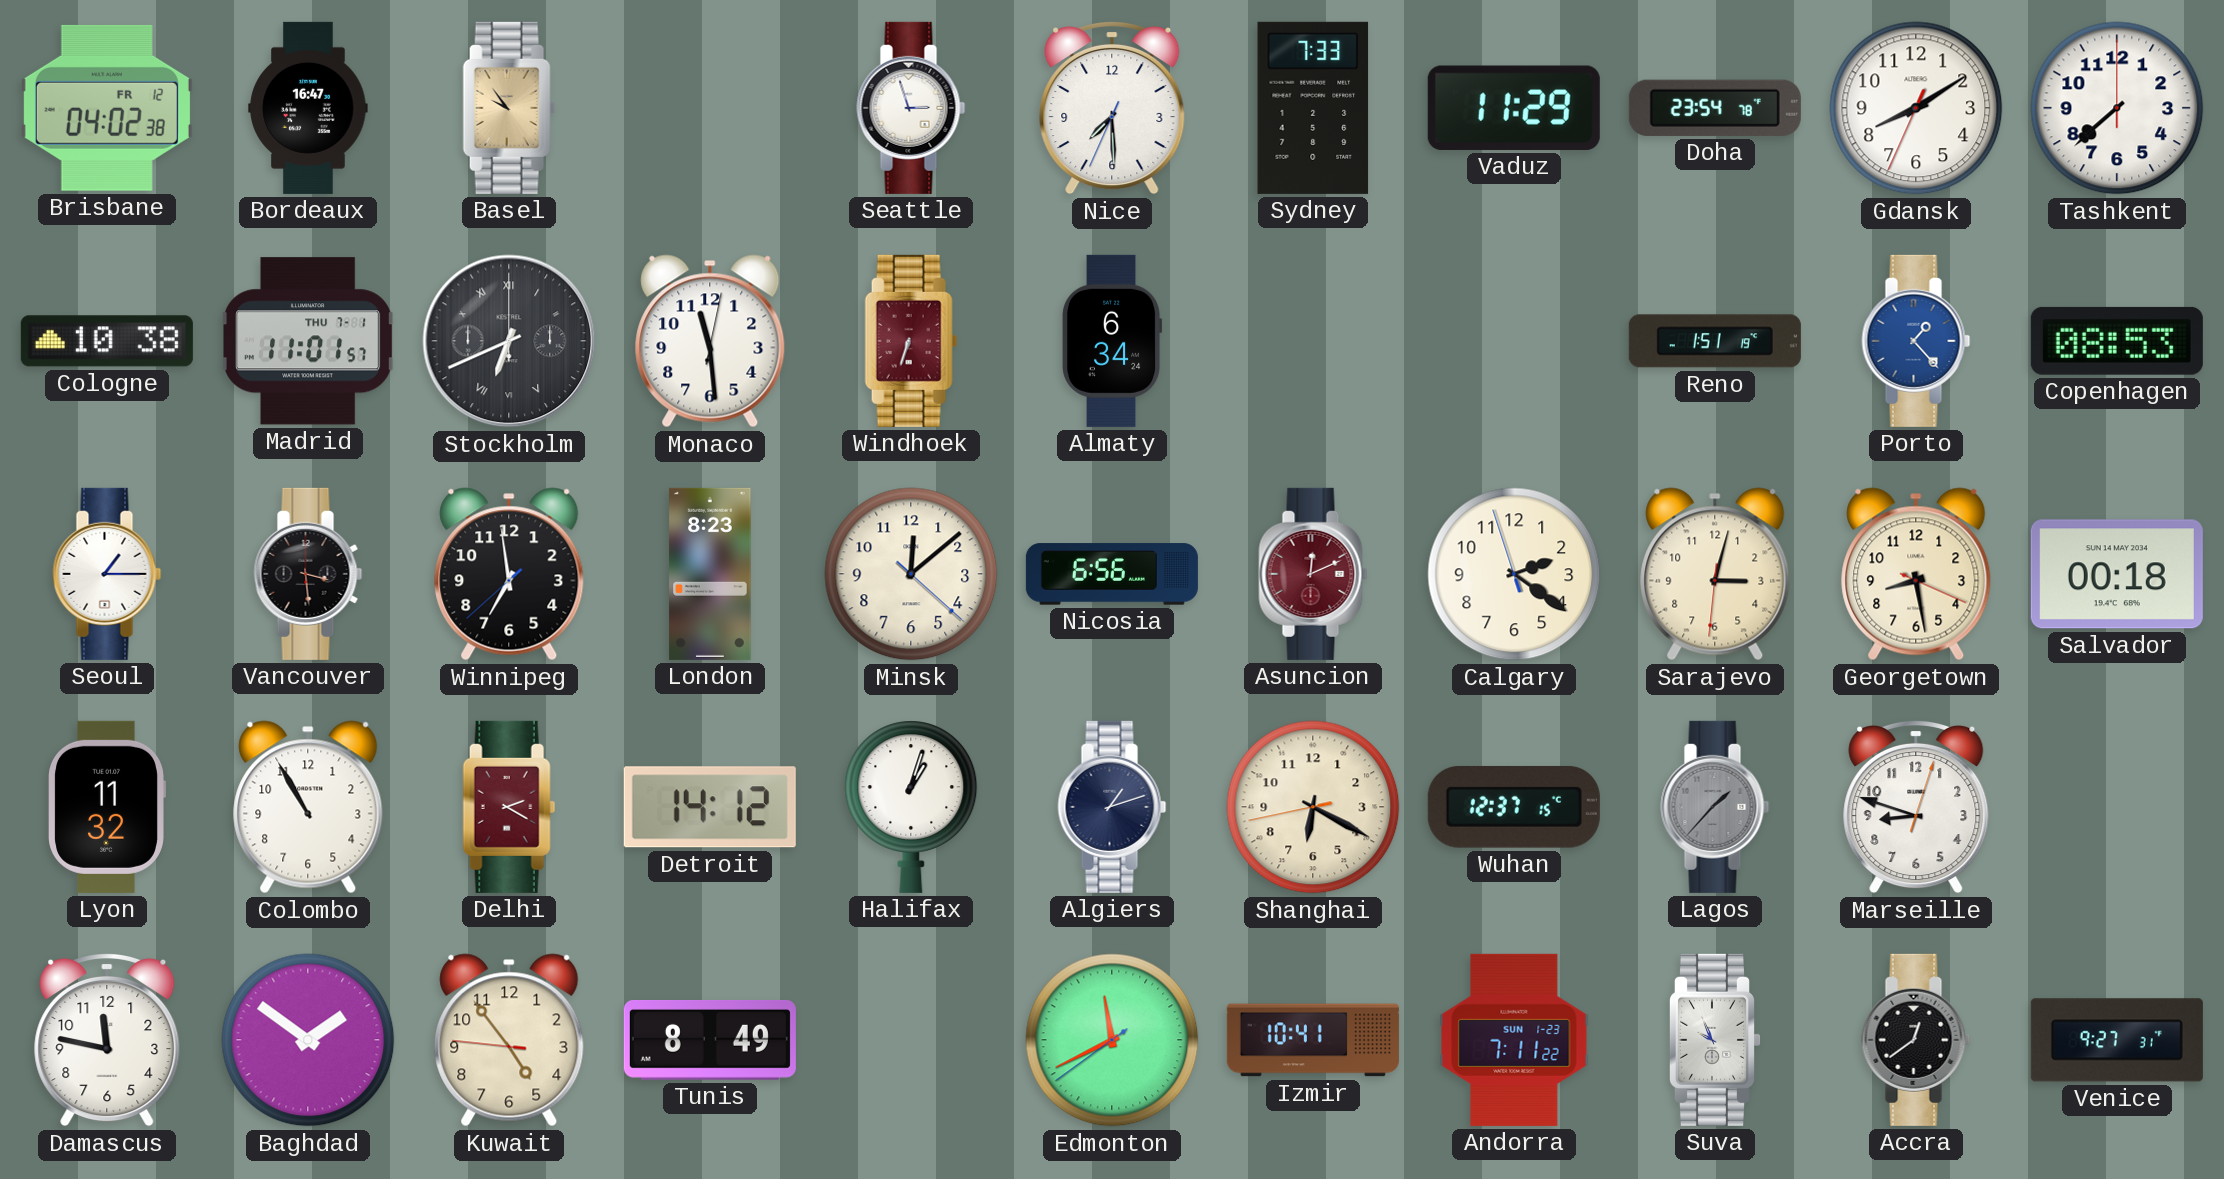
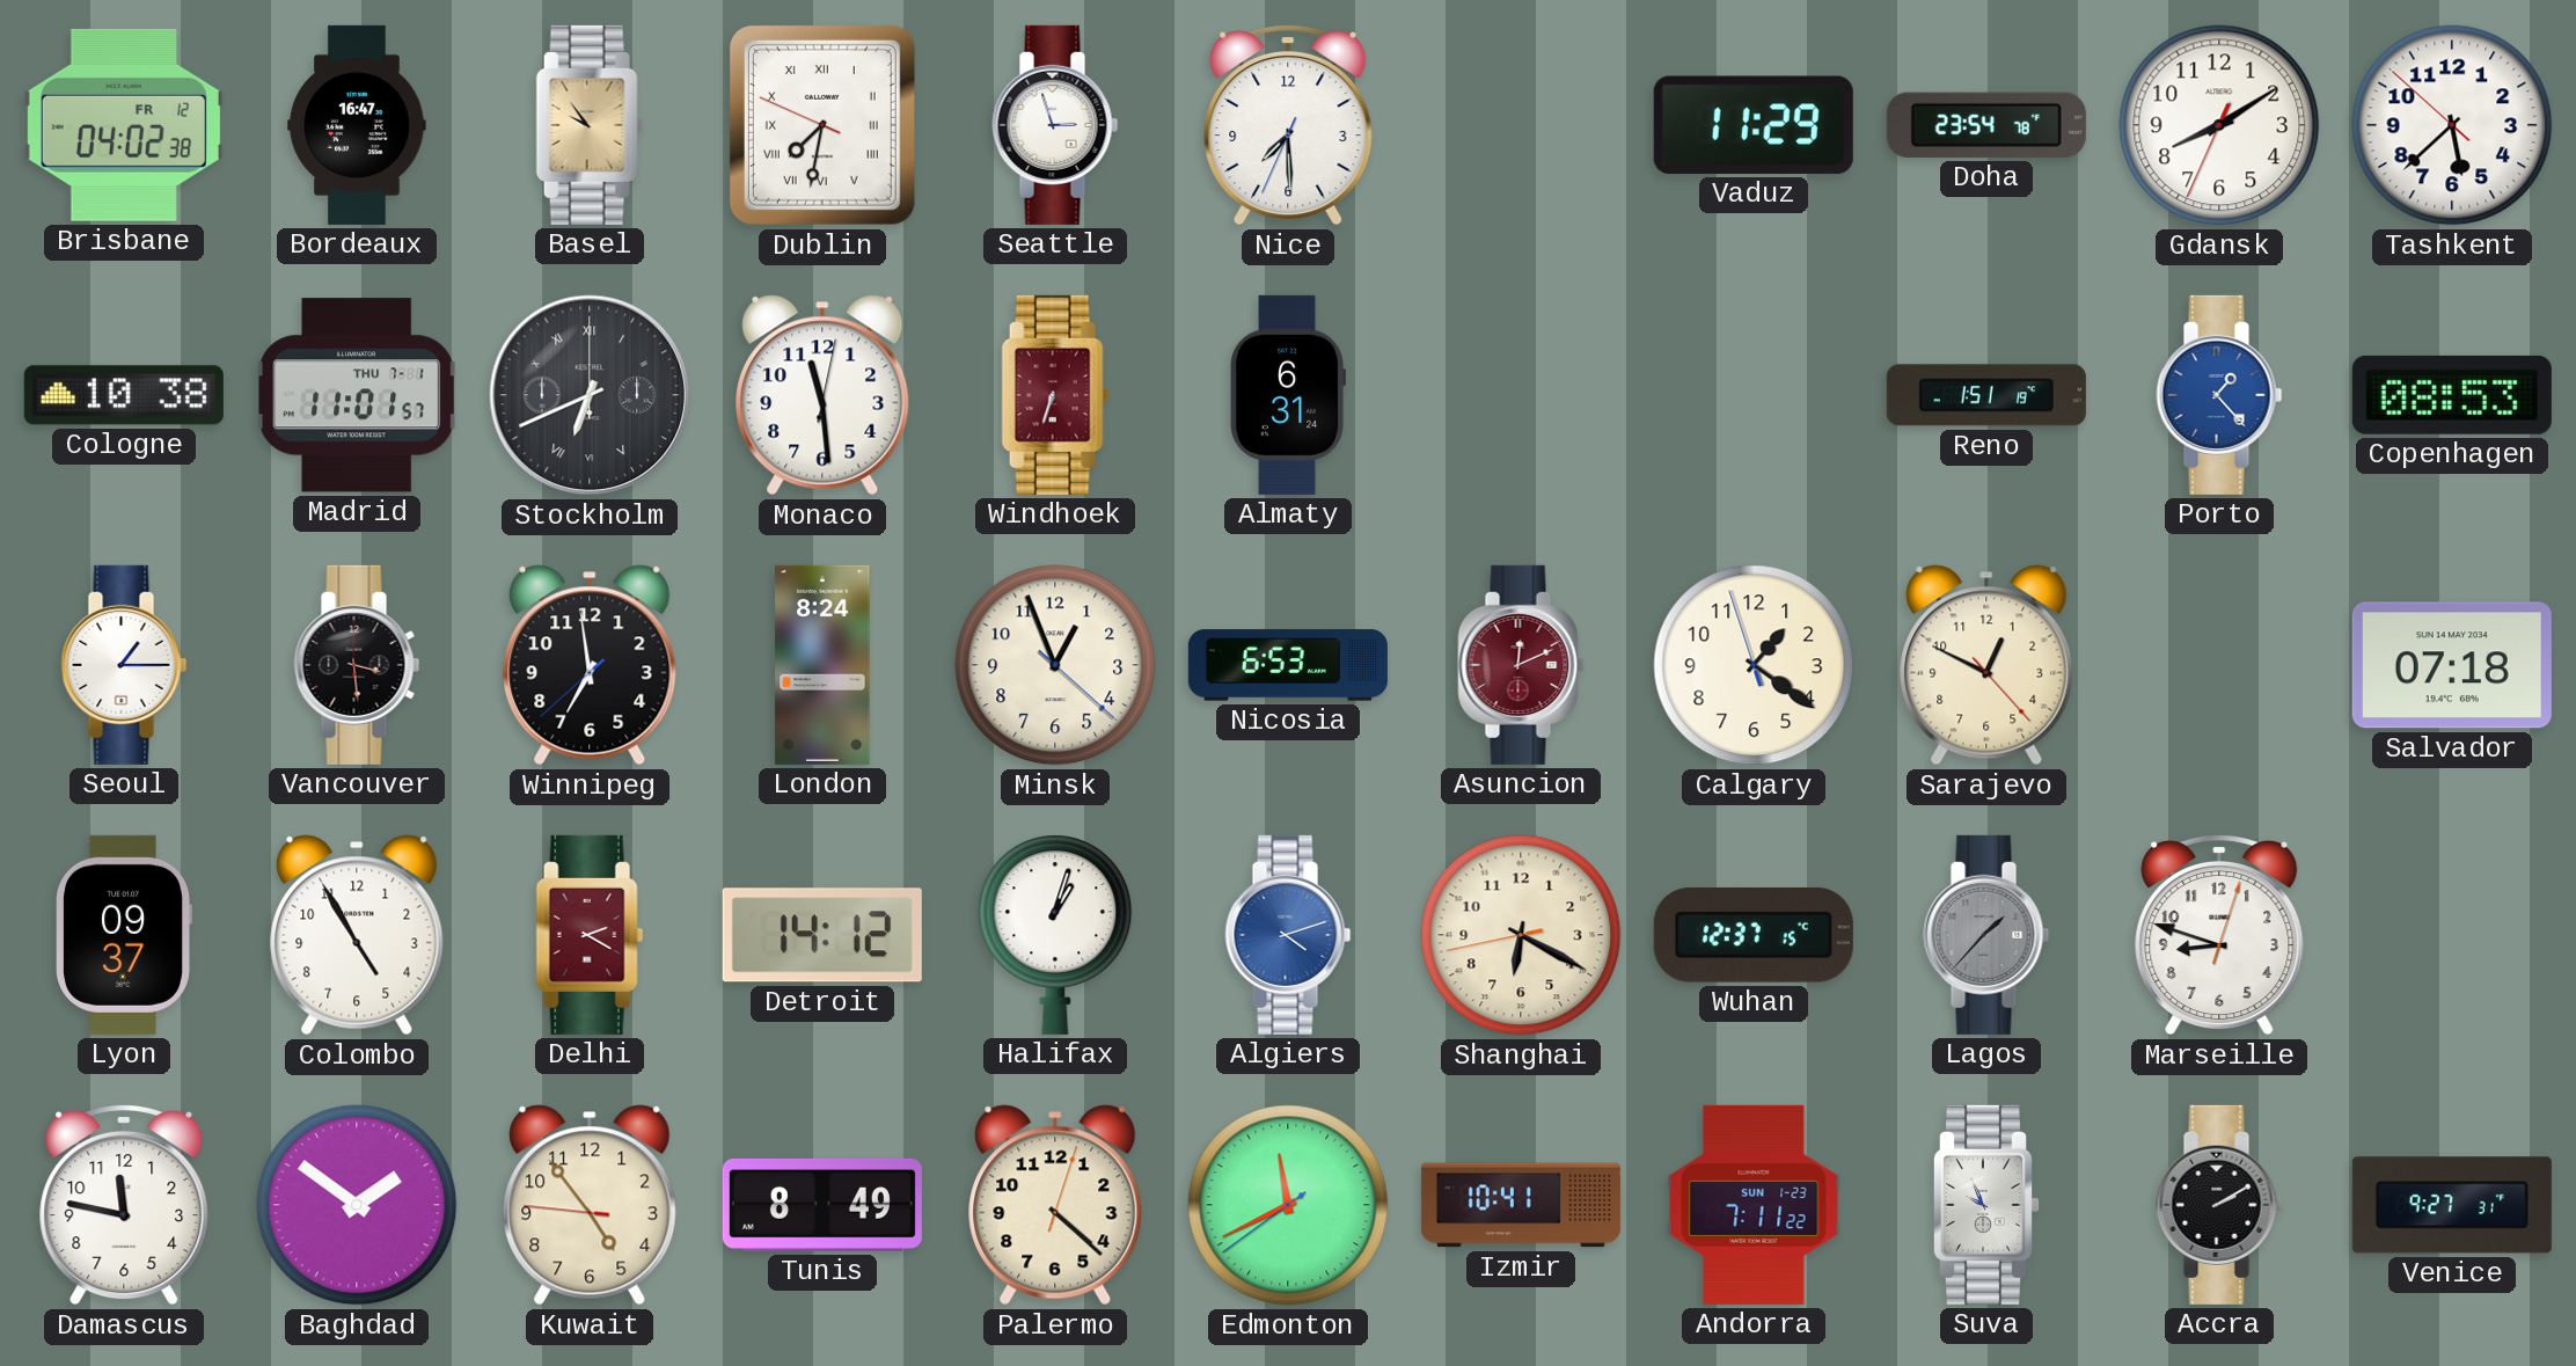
Dublin: none -> 7:31 (822, 125)
Sydney: 7:33 -> none (1313, 108)
Tashkent: 7:38 -> 5:37 (2452, 125)
Almaty: 6:34 -> 6:31 (1289, 395)
London: 8:23 -> 8:24 (822, 665)
Minsk: 12:08 -> 12:56 (1055, 665)
Nicosia: 6:56 -> 6:53 (1288, 665)
Calgary: 2:20 -> 1:20 (1754, 665)
Sarajevo: 3:02 -> 12:49 (1986, 665)
Georgetown: 8:28 -> none (1916, 574)
Salvador: 00:18 -> 07:18 (2452, 665)
Lyon: 11:32 -> 09:37 (124, 935)
Colombo: 10:55 -> 4:55 (357, 935)
Algiers: 1:12 -> 4:12 (1288, 935)
Algiers dial: navy -> blue (1288, 935)
Palermo: none -> 4:22 (1055, 1205)
Accra: 12:39 -> 2:10 (2219, 1205)
